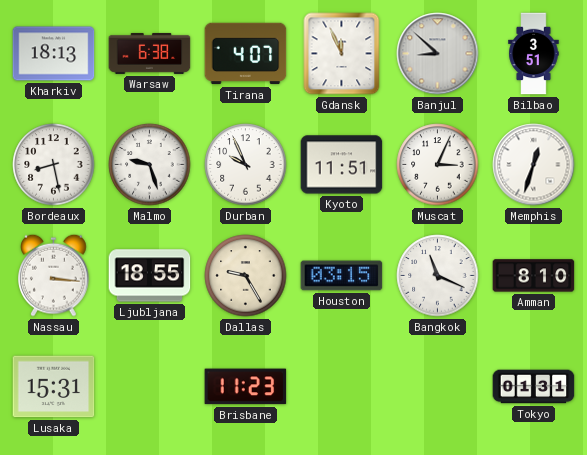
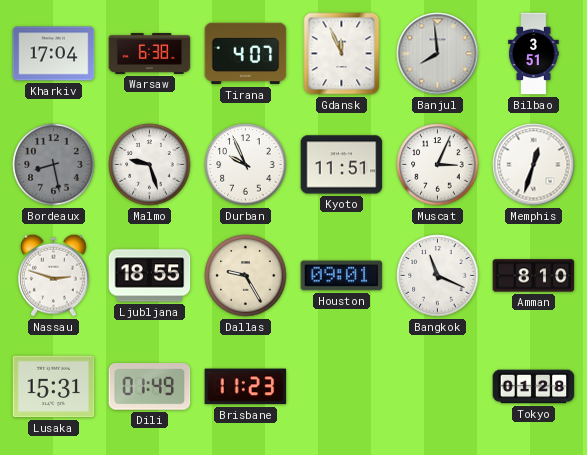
Kharkiv: 18:13 -> 17:04 (54, 54)
Banjul: 8:52 -> 7:59 (438, 54)
Bordeaux dial: white -> grey (54, 165)
Nassau: 3:16 -> 2:48 (54, 275)
Houston: 03:15 -> 09:01 (342, 276)
Dili: none -> 01:49 (150, 387)
Tokyo: 01:31 -> 01:28 (534, 387)
